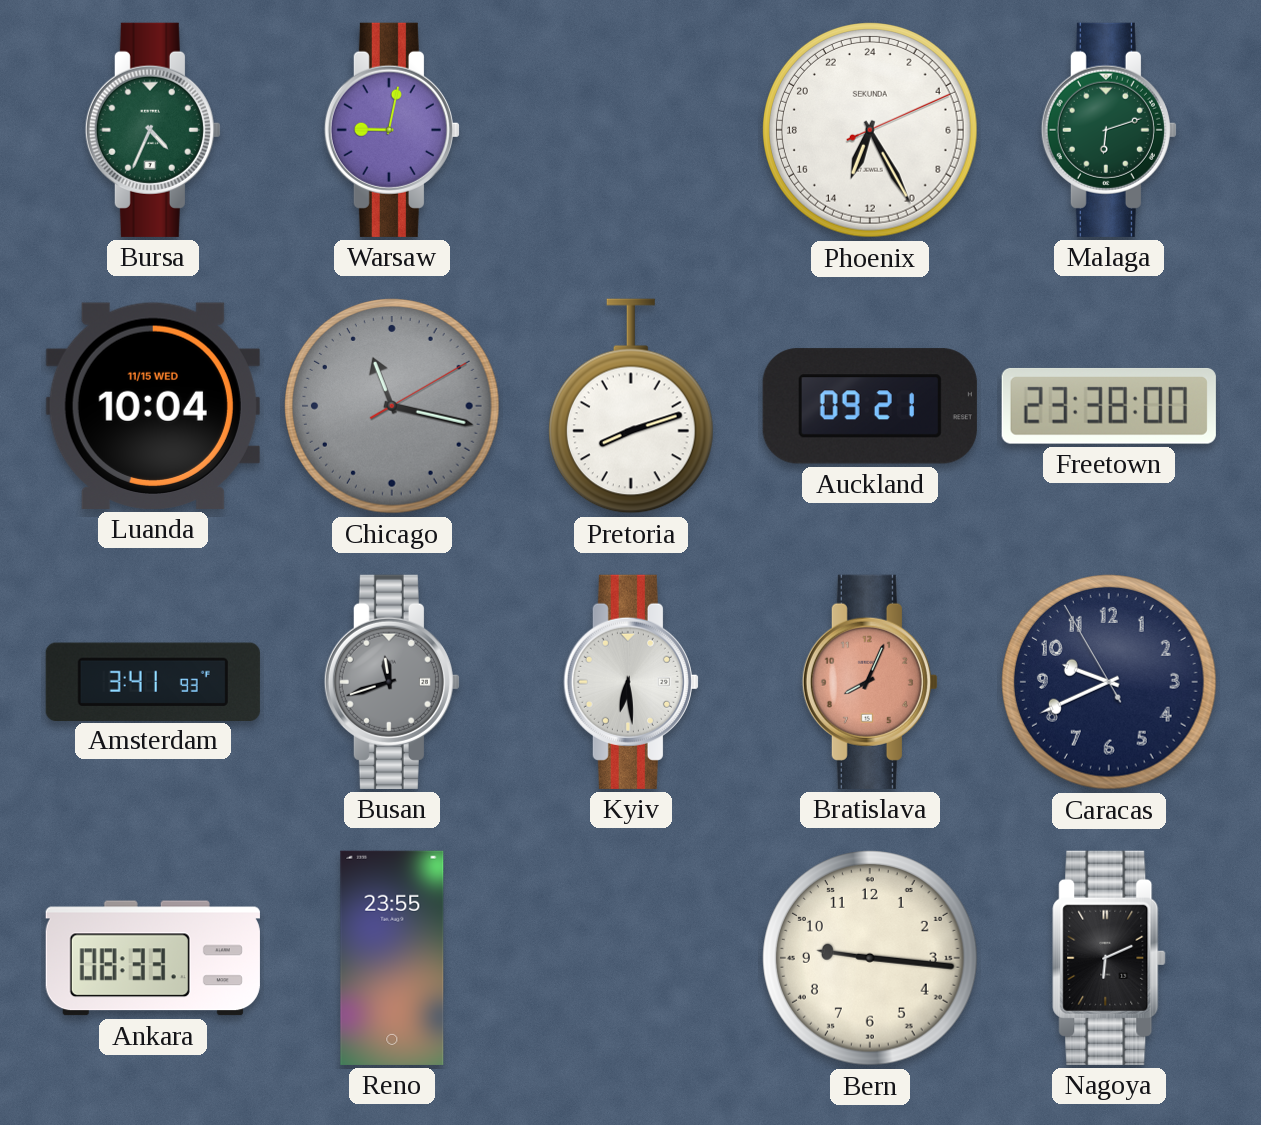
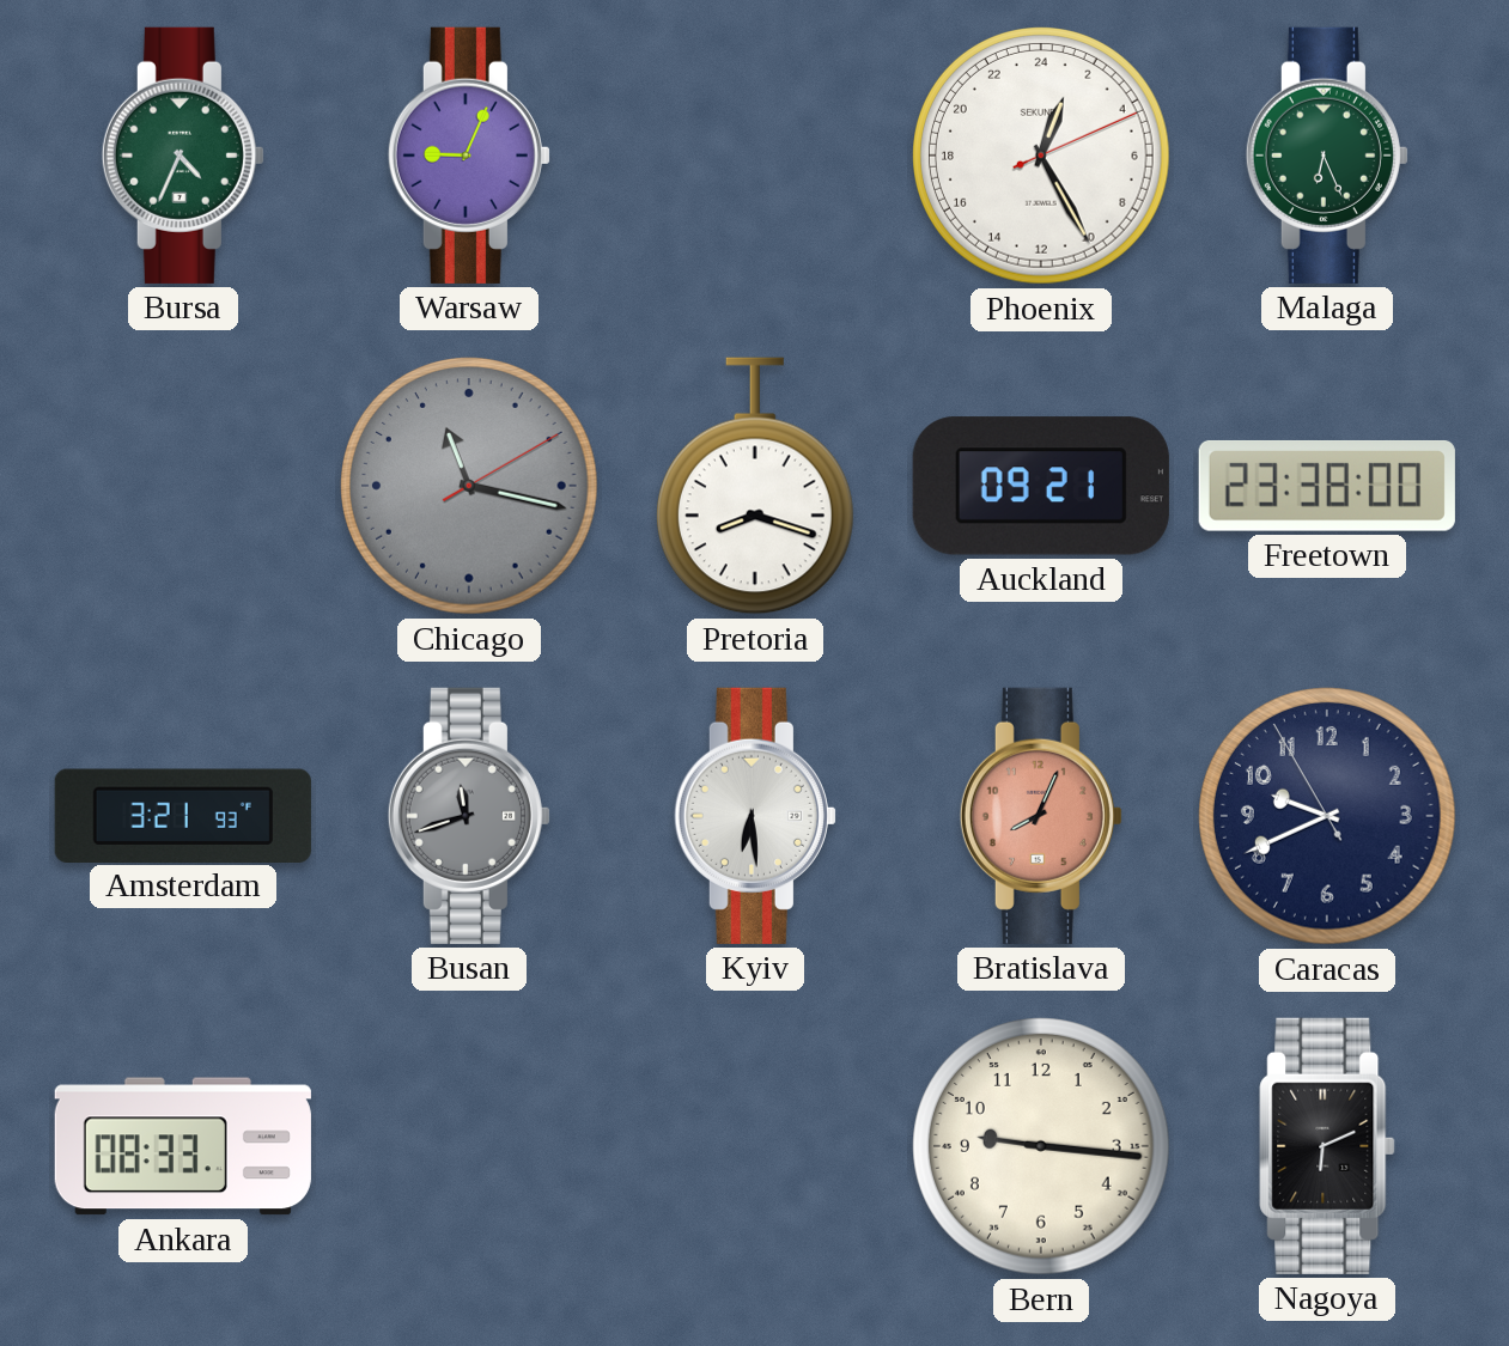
Warsaw: 9:02 -> 9:04 (469, 156)
Phoenix: 13:25 -> 1:25 (1042, 157)
Malaga: 6:12 -> 6:26 (1327, 156)
Luanda: 10:04 -> none (153, 406)
Pretoria: 8:12 -> 8:18 (755, 486)
Amsterdam: 3:41 -> 3:21 (183, 815)
Reno: 23:55 -> none (392, 958)
